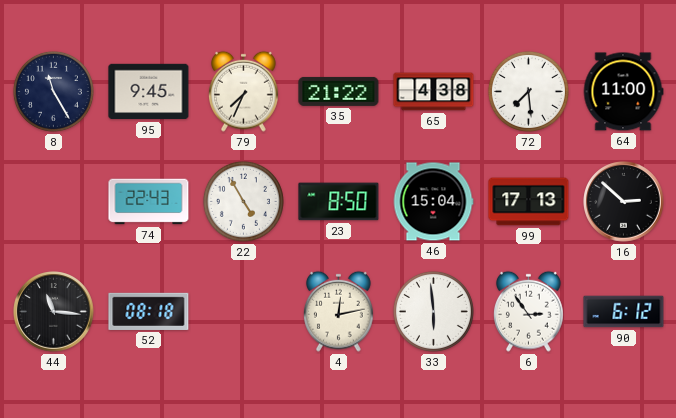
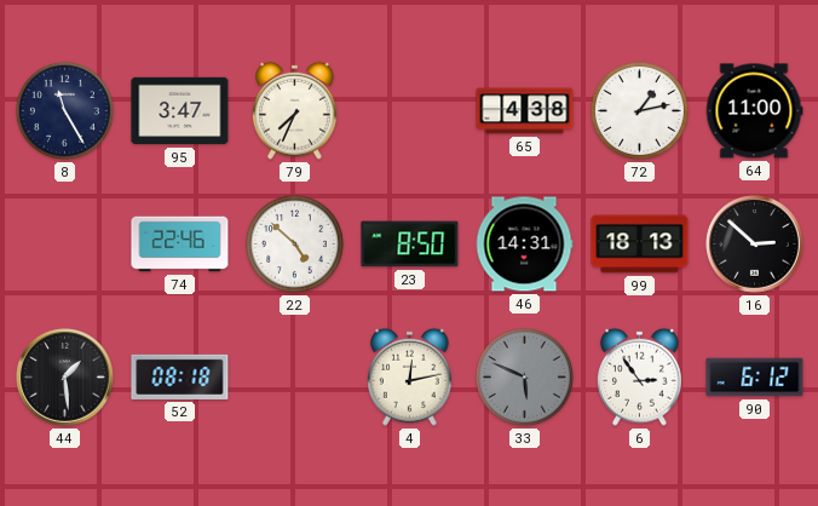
95: 9:45 -> 3:47 (180, 111)
35: 21:22 -> none (339, 91)
72: 7:29 -> 1:13 (639, 110)
74: 22:43 -> 22:46 (180, 245)
22: 4:55 -> 4:52 (294, 243)
46: 15:04 -> 14:31 (524, 245)
99: 17:13 -> 18:13 (640, 245)
44: 11:16 -> 1:29 (65, 378)
33: 5:59 -> 5:49 (524, 376)
33 dial: white -> grey (524, 376)
